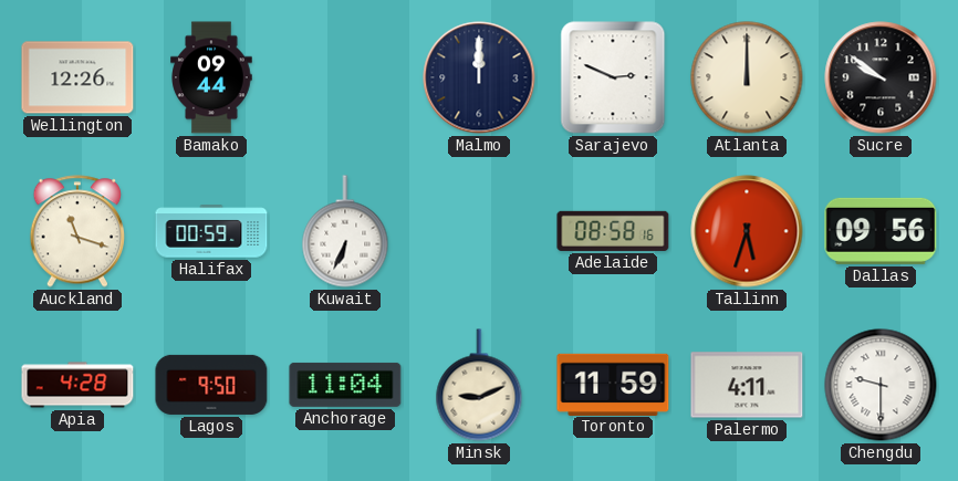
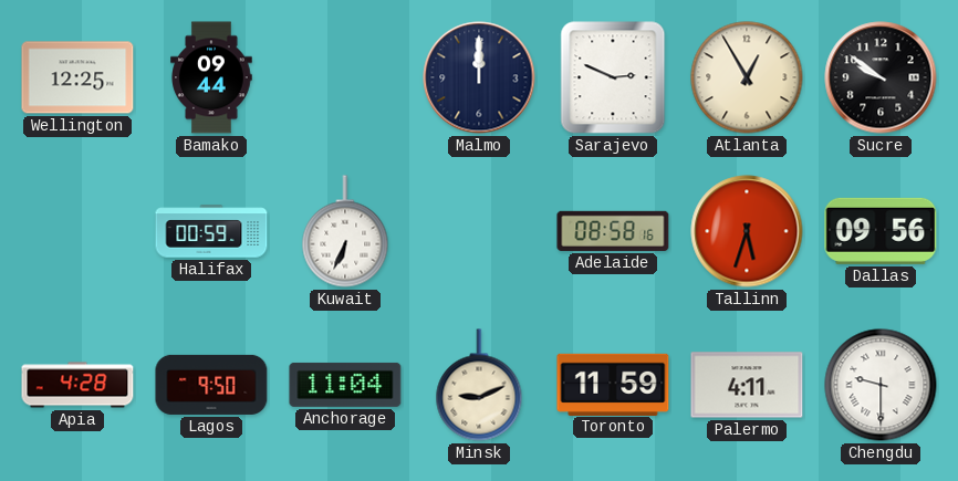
Wellington: 12:26 -> 12:25 (77, 77)
Atlanta: 12:00 -> 12:55 (747, 77)
Auckland: 11:18 -> none (77, 231)
